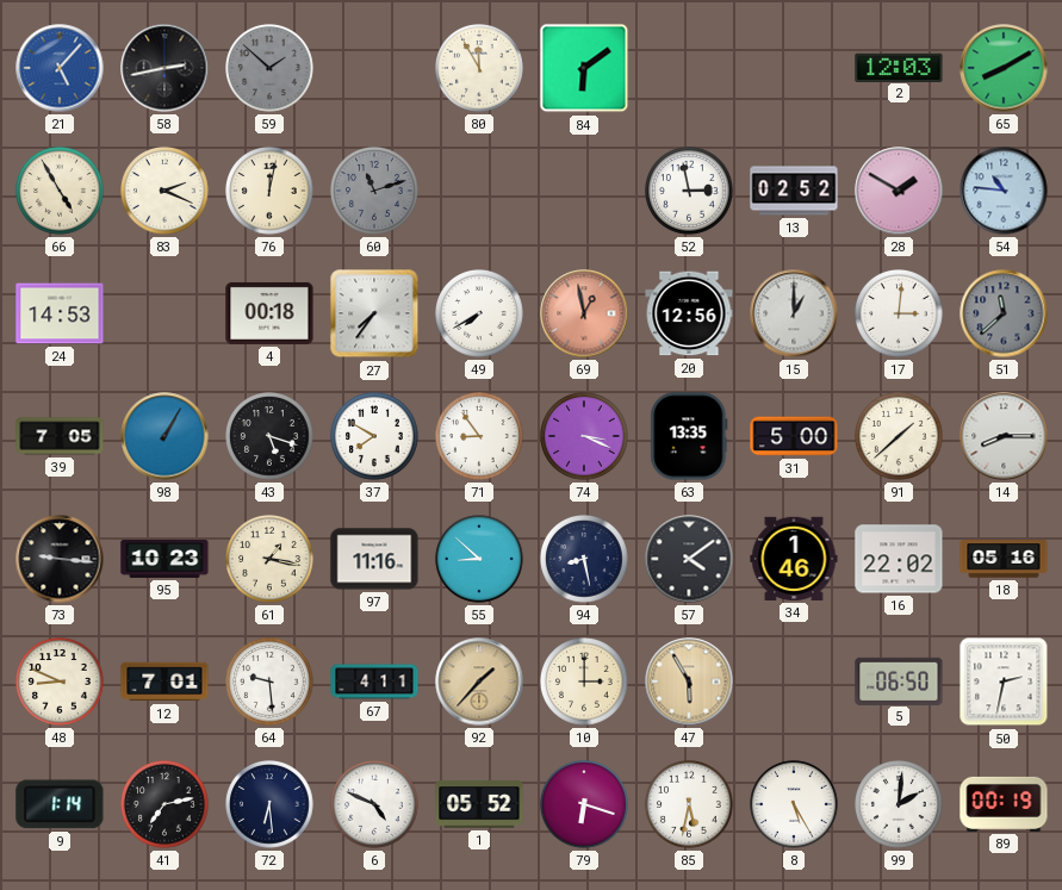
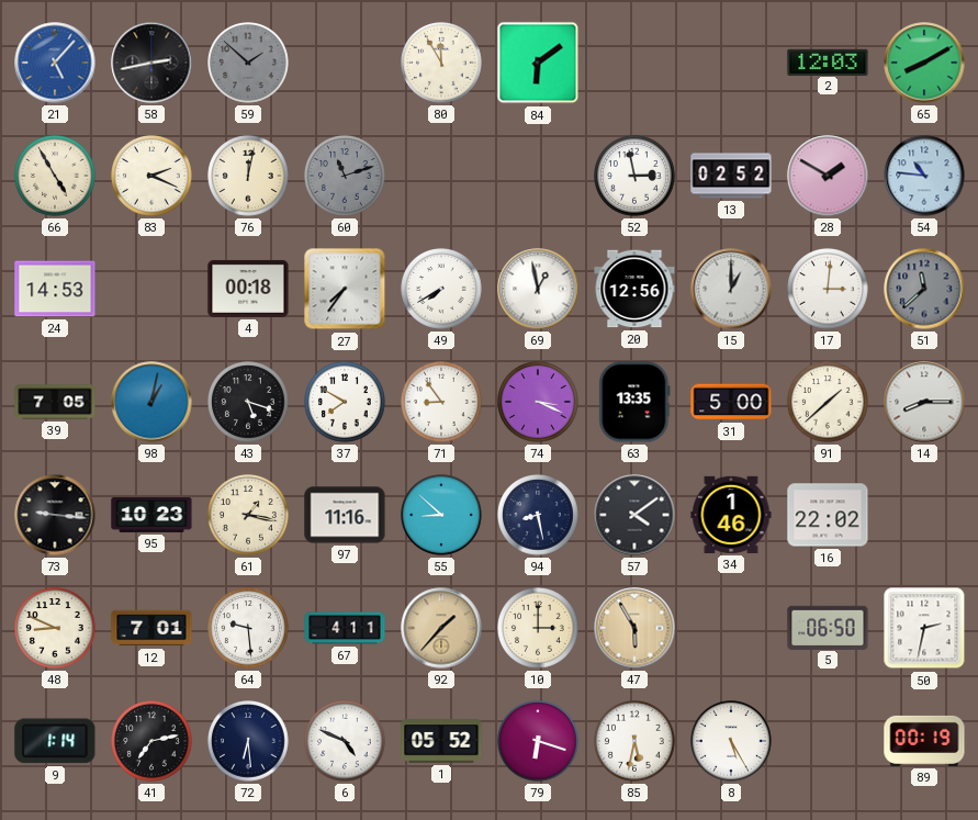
69 dial: salmon -> white (538, 289)
98: 1:05 -> 1:02 (151, 402)
18: 05:16 -> none (1004, 559)
99: 2:01 -> none (900, 805)
